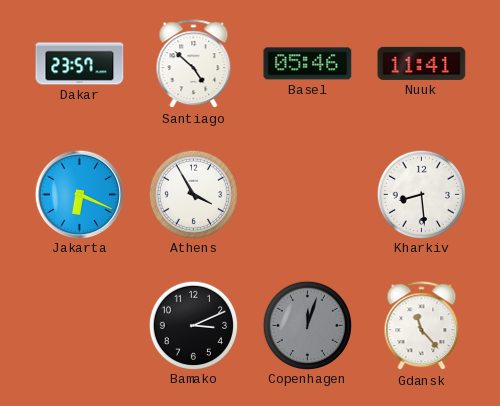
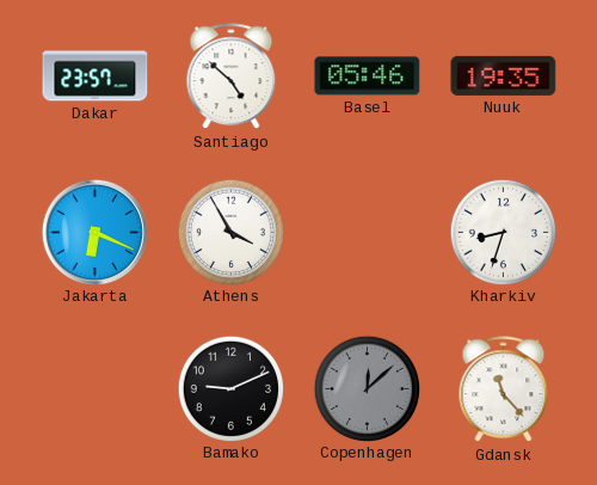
Nuuk: 11:41 -> 19:35 (504, 75)
Kharkiv: 8:29 -> 8:33 (503, 232)
Bamako: 3:11 -> 9:11 (230, 388)
Copenhagen: 12:03 -> 12:08 (367, 388)
